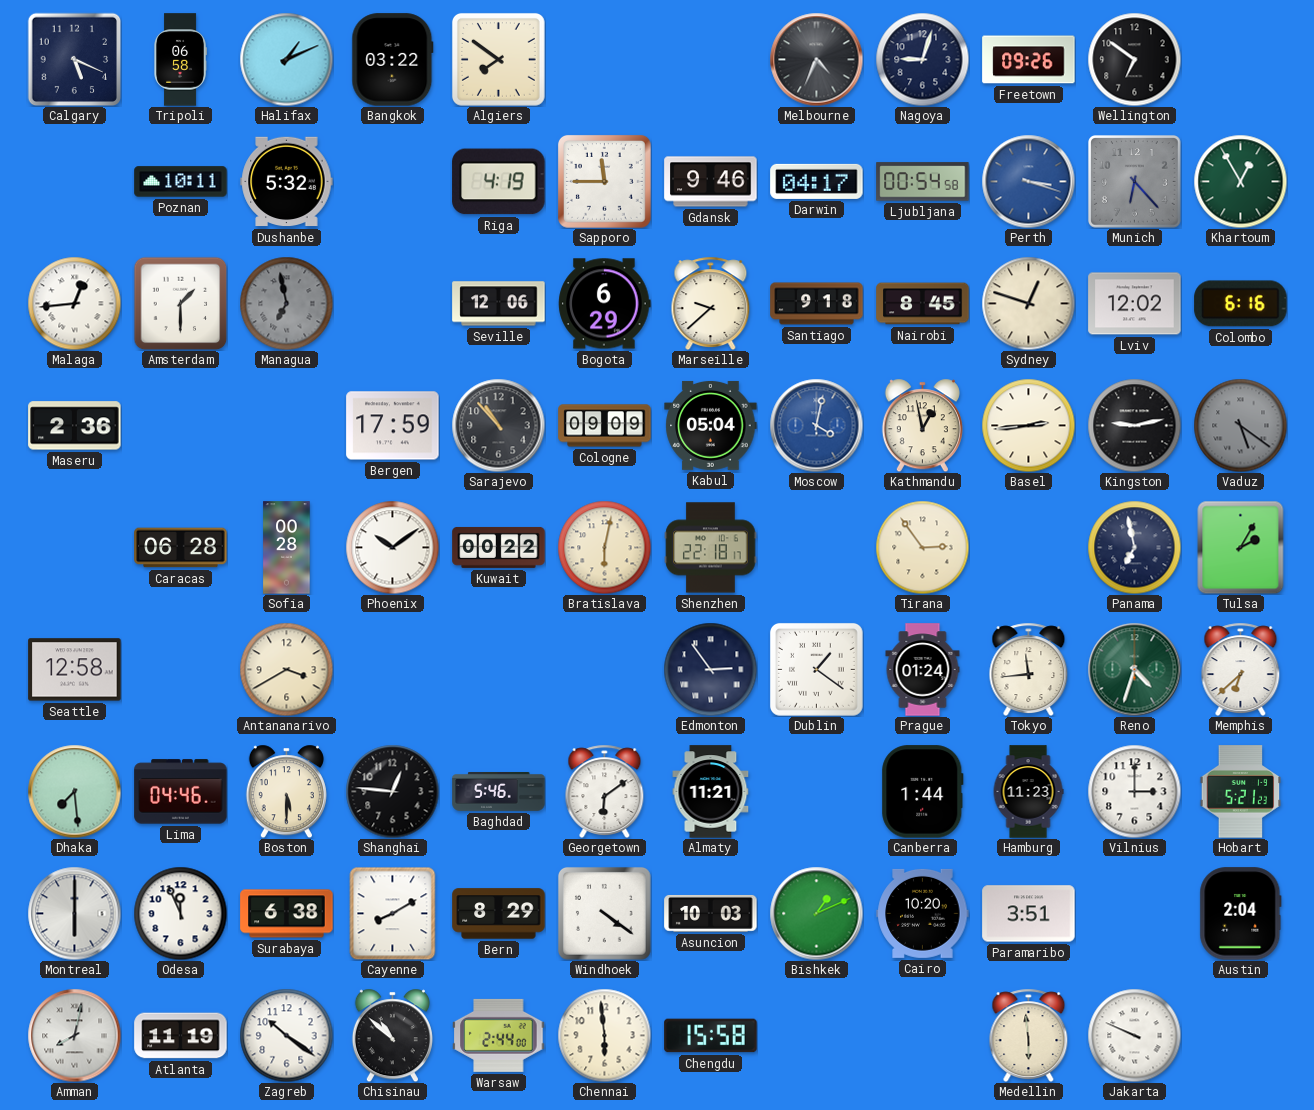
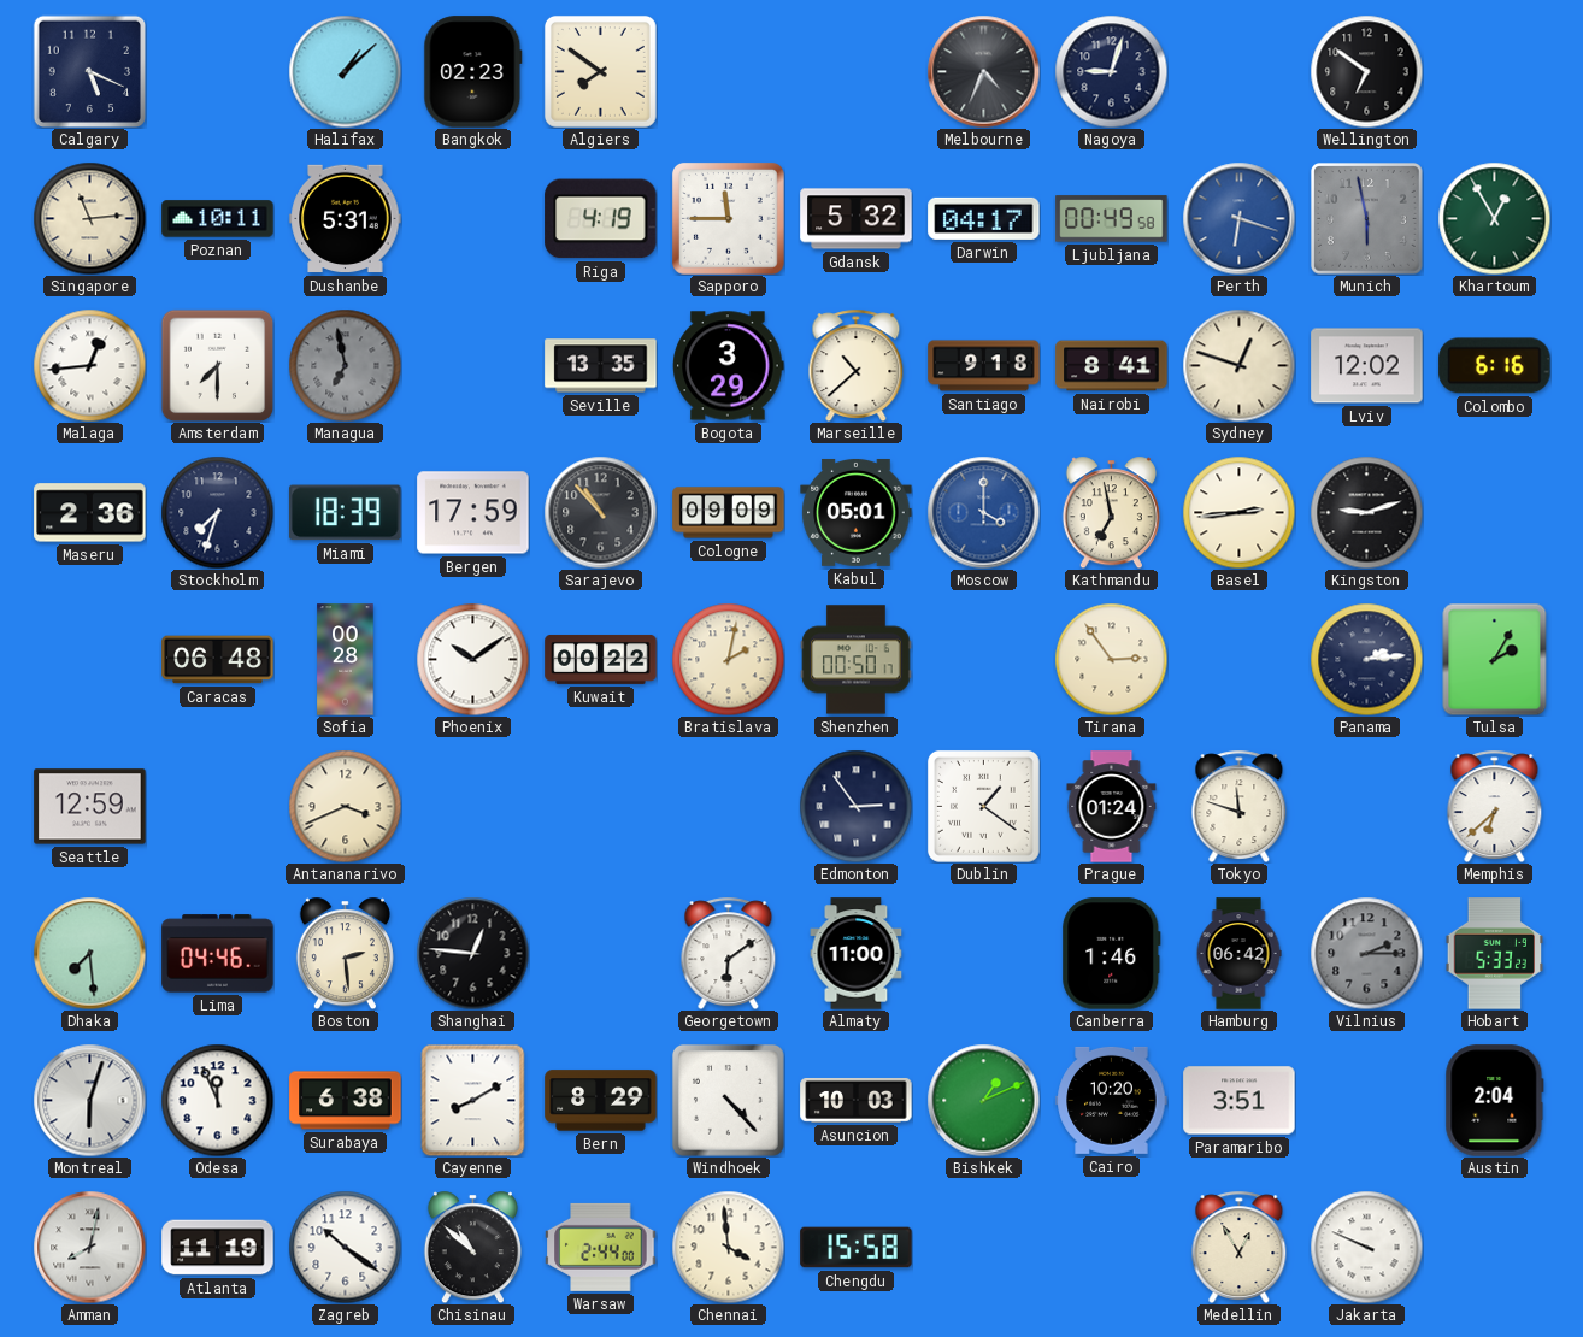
Tripoli: 06:58 -> none (180, 60)
Halifax: 1:11 -> 1:08 (345, 71)
Bangkok: 03:22 -> 02:23 (473, 72)
Freetown: 09:26 -> none (1029, 60)
Singapore: none -> 11:14 (89, 218)
Dushanbe: 5:32 -> 5:31 (346, 219)
Gdansk: 9:46 -> 5:32 (857, 219)
Ljubljana: 00:54 -> 00:49 (1112, 219)
Perth: 3:18 -> 6:18 (1238, 218)
Munich: 6:23 -> 5:58 (1367, 219)
Amsterdam: 1:30 -> 7:30 (217, 365)
Seville: 12:06 -> 13:35 (601, 366)
Bogota: 6:29 -> 3:29 (729, 366)
Marseille: 9:38 -> 10:38 (857, 365)
Nairobi: 8:45 -> 8:41 (1112, 366)
Stockholm: none -> 7:33 (217, 512)
Miami: none -> 18:39 (346, 513)
Kabul: 05:04 -> 05:01 (857, 512)
Moscow: 4:02 -> 4:00 (983, 512)
Kathmandu: 12:58 -> 6:58 (1111, 512)
Kingston: 9:13 -> 9:12 (1366, 512)
Vaduz: 5:21 -> none (1240, 425)
Caracas: 06:28 -> 06:48 (218, 660)
Bratislava: 6:02 -> 2:02 (728, 659)
Shenzhen: 22:18 -> 00:50 (857, 660)
Panama: 6:58 -> 2:14 (1366, 659)
Seattle: 12:58 -> 12:59 (90, 807)
Antananarivo: 3:40 -> 3:41 (345, 806)
Tokyo: 11:44 -> 11:48 (1240, 806)
Reno: 4:33 -> none (1134, 669)
Boston: 5:30 -> 2:29 (345, 953)
Baghdad: 5:46 -> none (499, 792)
Almaty: 11:21 -> 11:00 (857, 954)
Canberra: 1:44 -> 1:46 (1112, 954)
Hamburg: 11:23 -> 06:42 (1238, 954)
Vilnius: 3:00 -> 2:15 (1366, 953)
Vilnius dial: white -> grey (1366, 953)
Hobart: 5:21 -> 5:33 (1495, 954)
Montreal: 6:00 -> 6:03 (89, 1100)
Windhoek: 4:21 -> 4:23 (728, 1100)
Chennai: 5:59 -> 3:59 (728, 1247)
Medellin: 5:59 -> 12:55 (1240, 1247)
